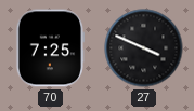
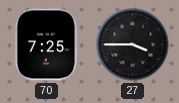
27: 3:49 -> 3:45 (133, 45)
